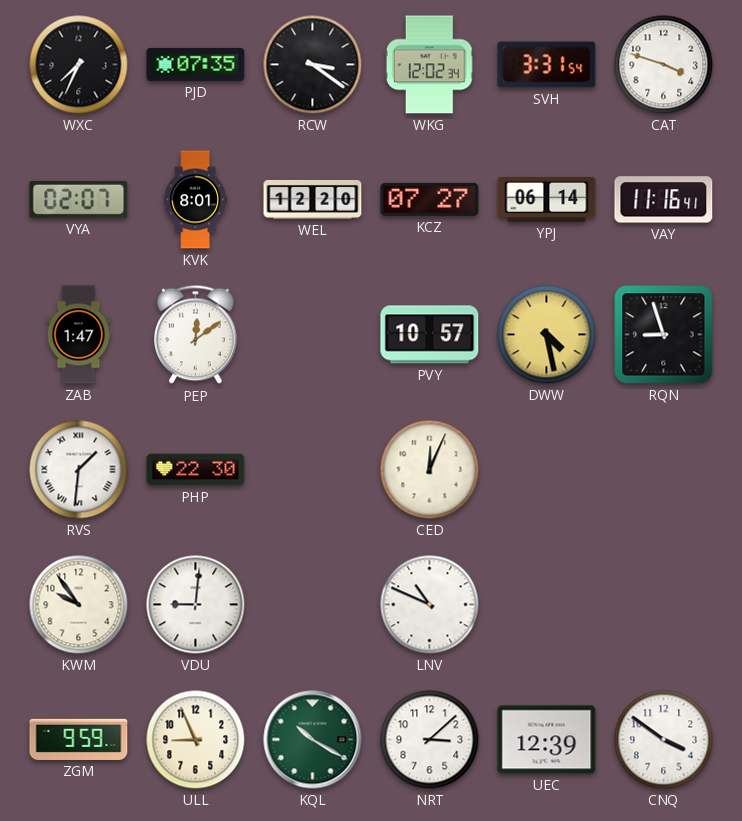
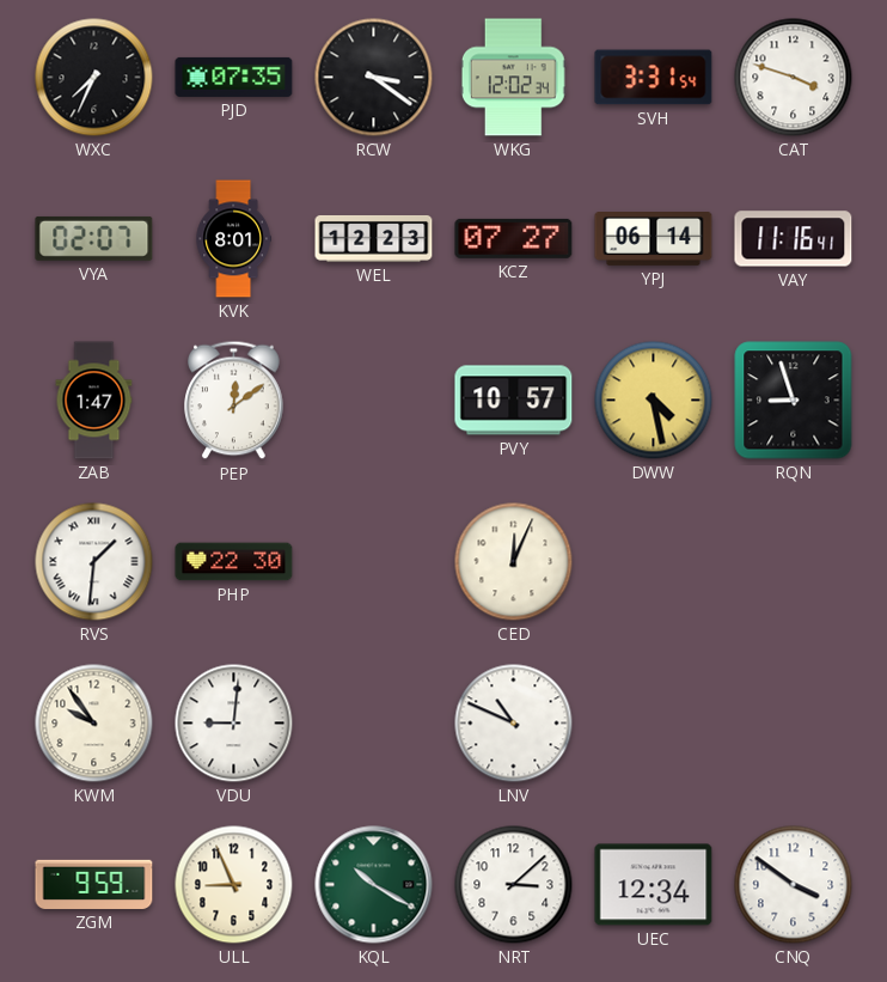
WEL: 12:20 -> 12:23 (374, 238)
UEC: 12:39 -> 12:34 (654, 885)
